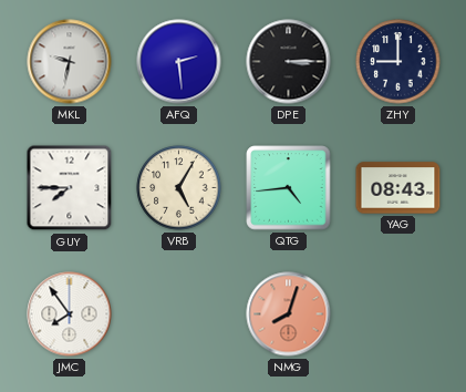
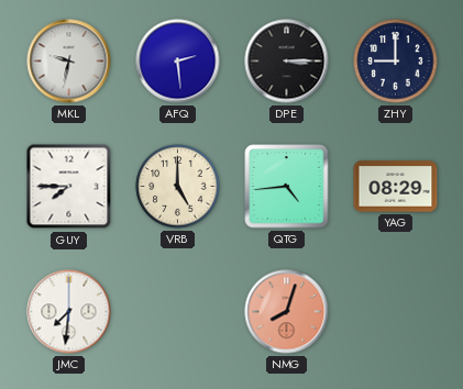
VRB: 5:05 -> 5:00 (178, 187)
YAG: 08:43 -> 08:29 (396, 187)
JMC: 7:54 -> 7:31 (69, 312)
